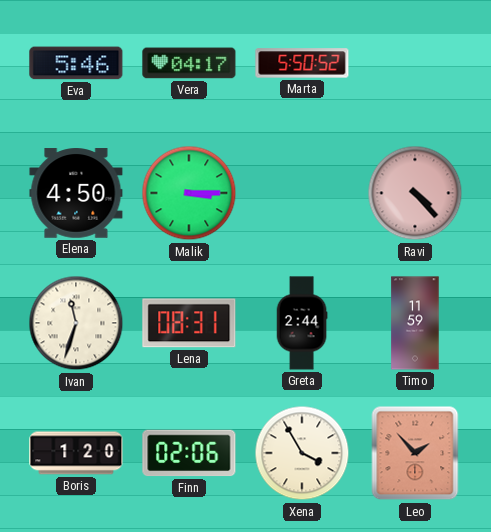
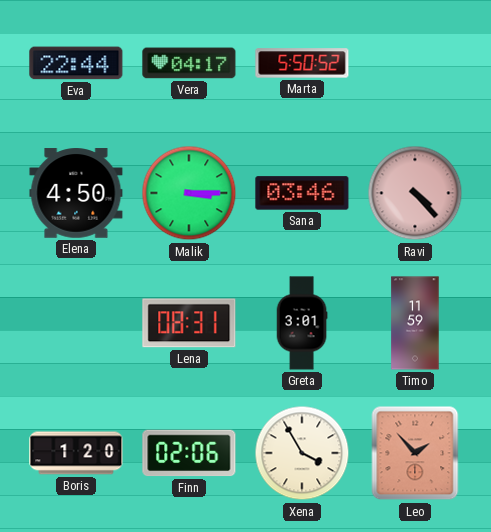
Eva: 5:46 -> 22:44 (76, 63)
Sana: none -> 03:46 (302, 193)
Ivan: 11:33 -> none (76, 323)
Greta: 2:44 -> 3:01 (302, 323)
